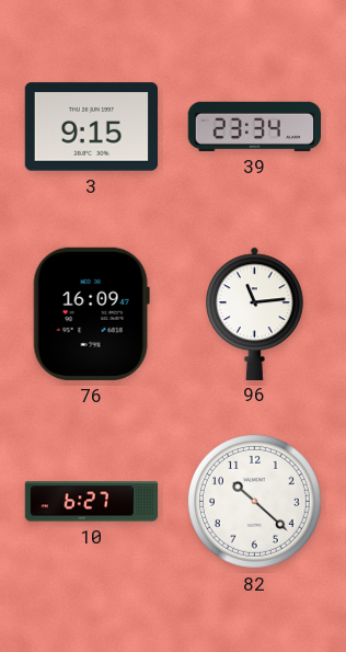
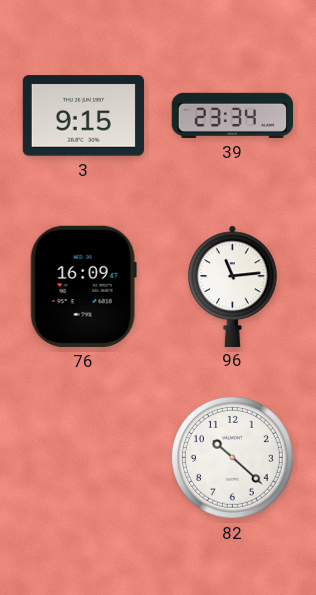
10: 6:27 -> none (92, 502)
